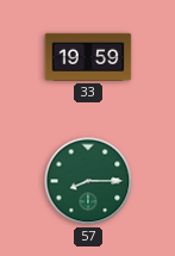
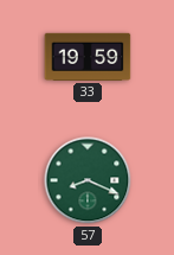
57: 8:15 -> 8:19 (88, 180)
